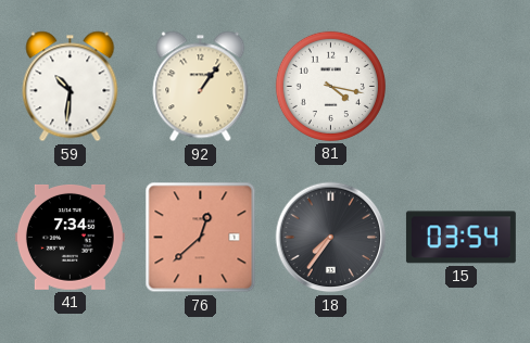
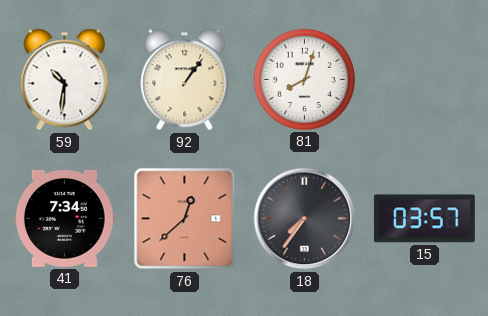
81: 4:17 -> 8:03 (304, 79)
15: 03:54 -> 03:57 (424, 219)
